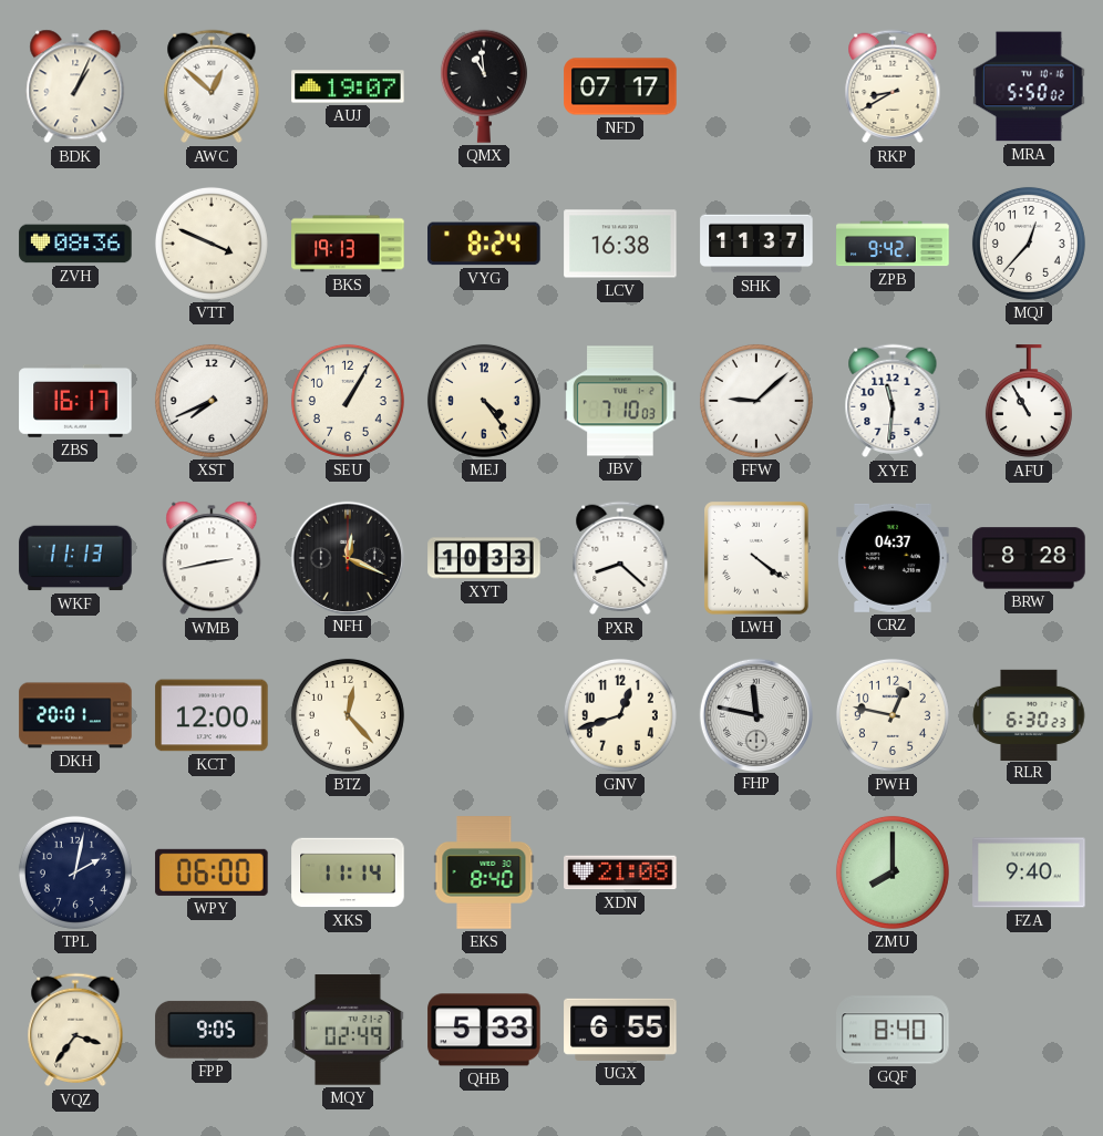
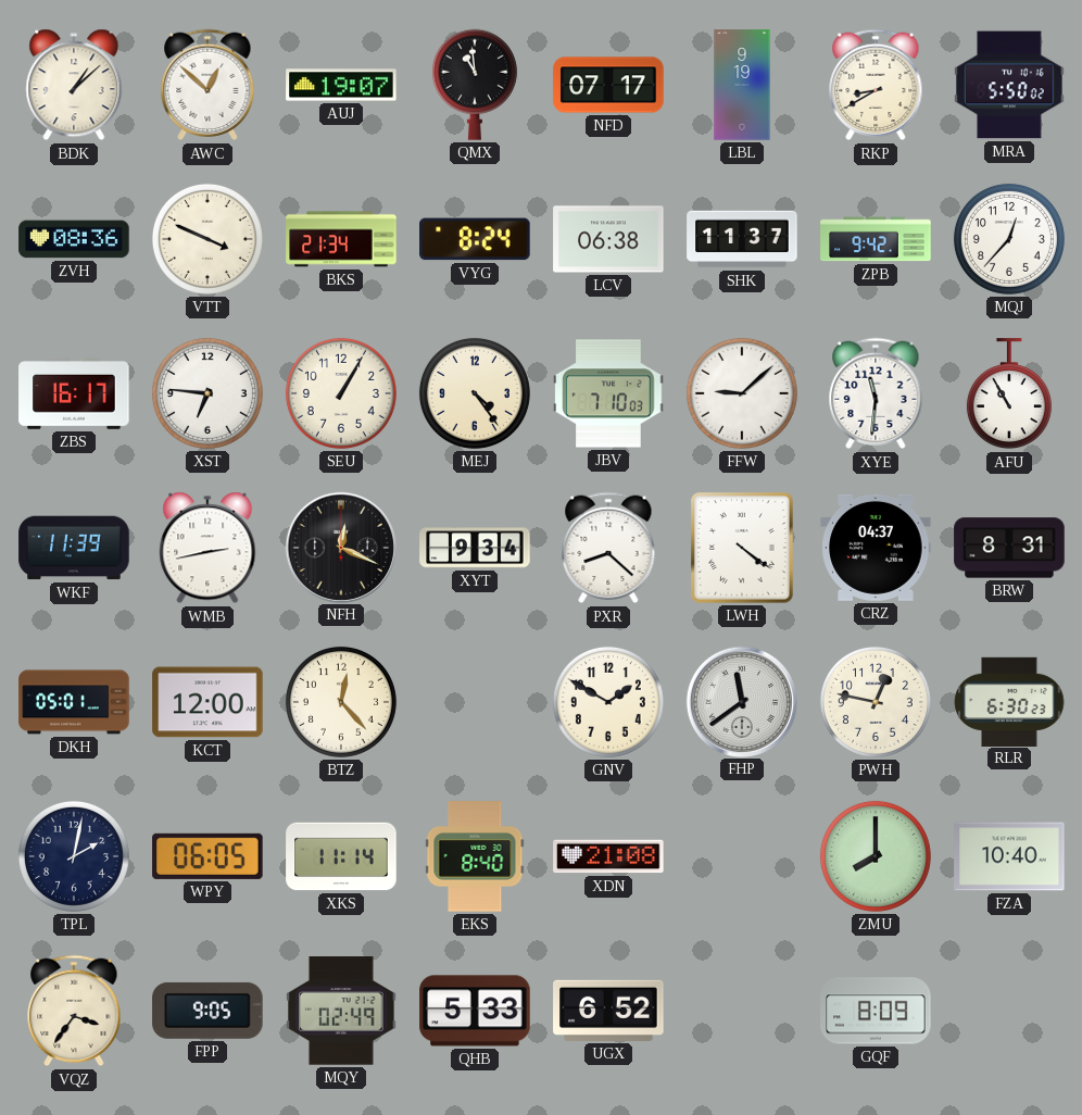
BDK: 1:04 -> 1:08 (74, 85)
LBL: none -> 9:19 (742, 85)
BKS: 19:13 -> 21:34 (341, 239)
LCV: 16:38 -> 06:38 (608, 239)
XST: 7:41 -> 6:46 (207, 393)
WKF: 11:13 -> 11:39 (74, 548)
XYT: 10:33 -> 9:34 (475, 548)
BRW: 8:28 -> 8:31 (1009, 548)
DKH: 20:01 -> 05:01 (74, 702)
GNV: 12:42 -> 1:50 (608, 702)
FHP: 11:47 -> 11:39 (741, 701)
WPY: 06:00 -> 06:05 (207, 856)
FZA: 9:40 -> 10:40 (1009, 856)
UGX: 6:55 -> 6:52 (608, 1011)
GQF: 8:40 -> 8:09 (876, 1011)
